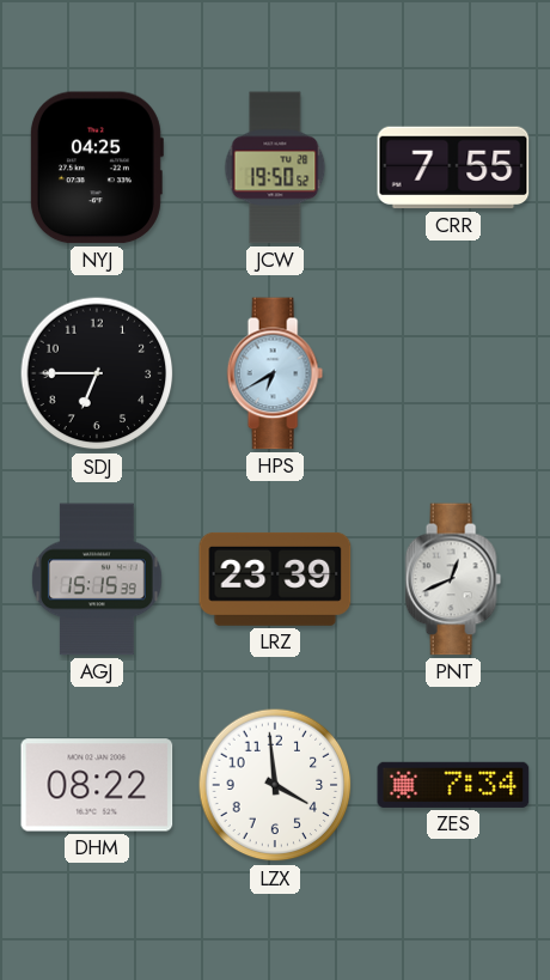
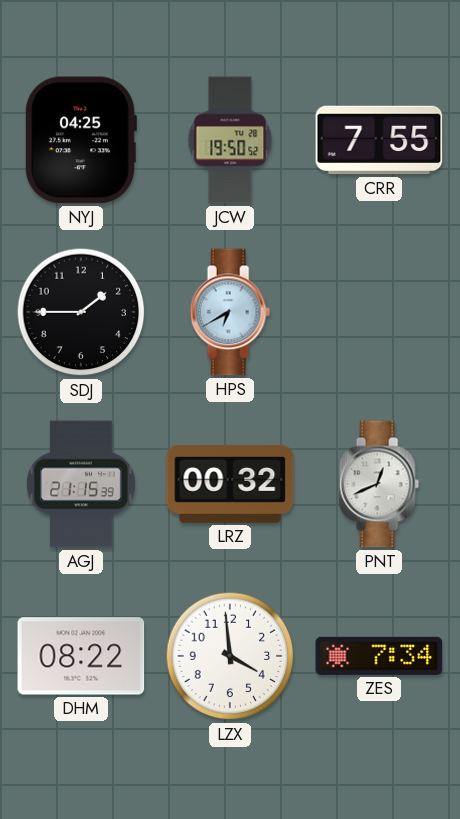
SDJ: 6:45 -> 1:45 (81, 312)
AGJ: 15:15 -> 21:15 (81, 484)
LRZ: 23:39 -> 00:32 (230, 484)
